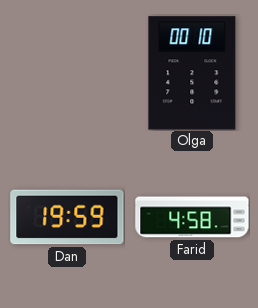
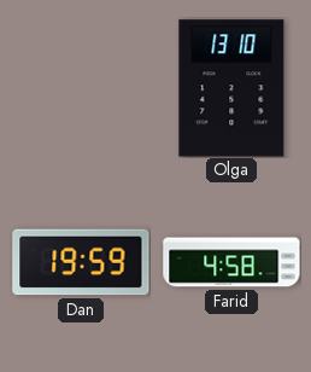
Olga: 00:10 -> 13:10 (231, 88)
